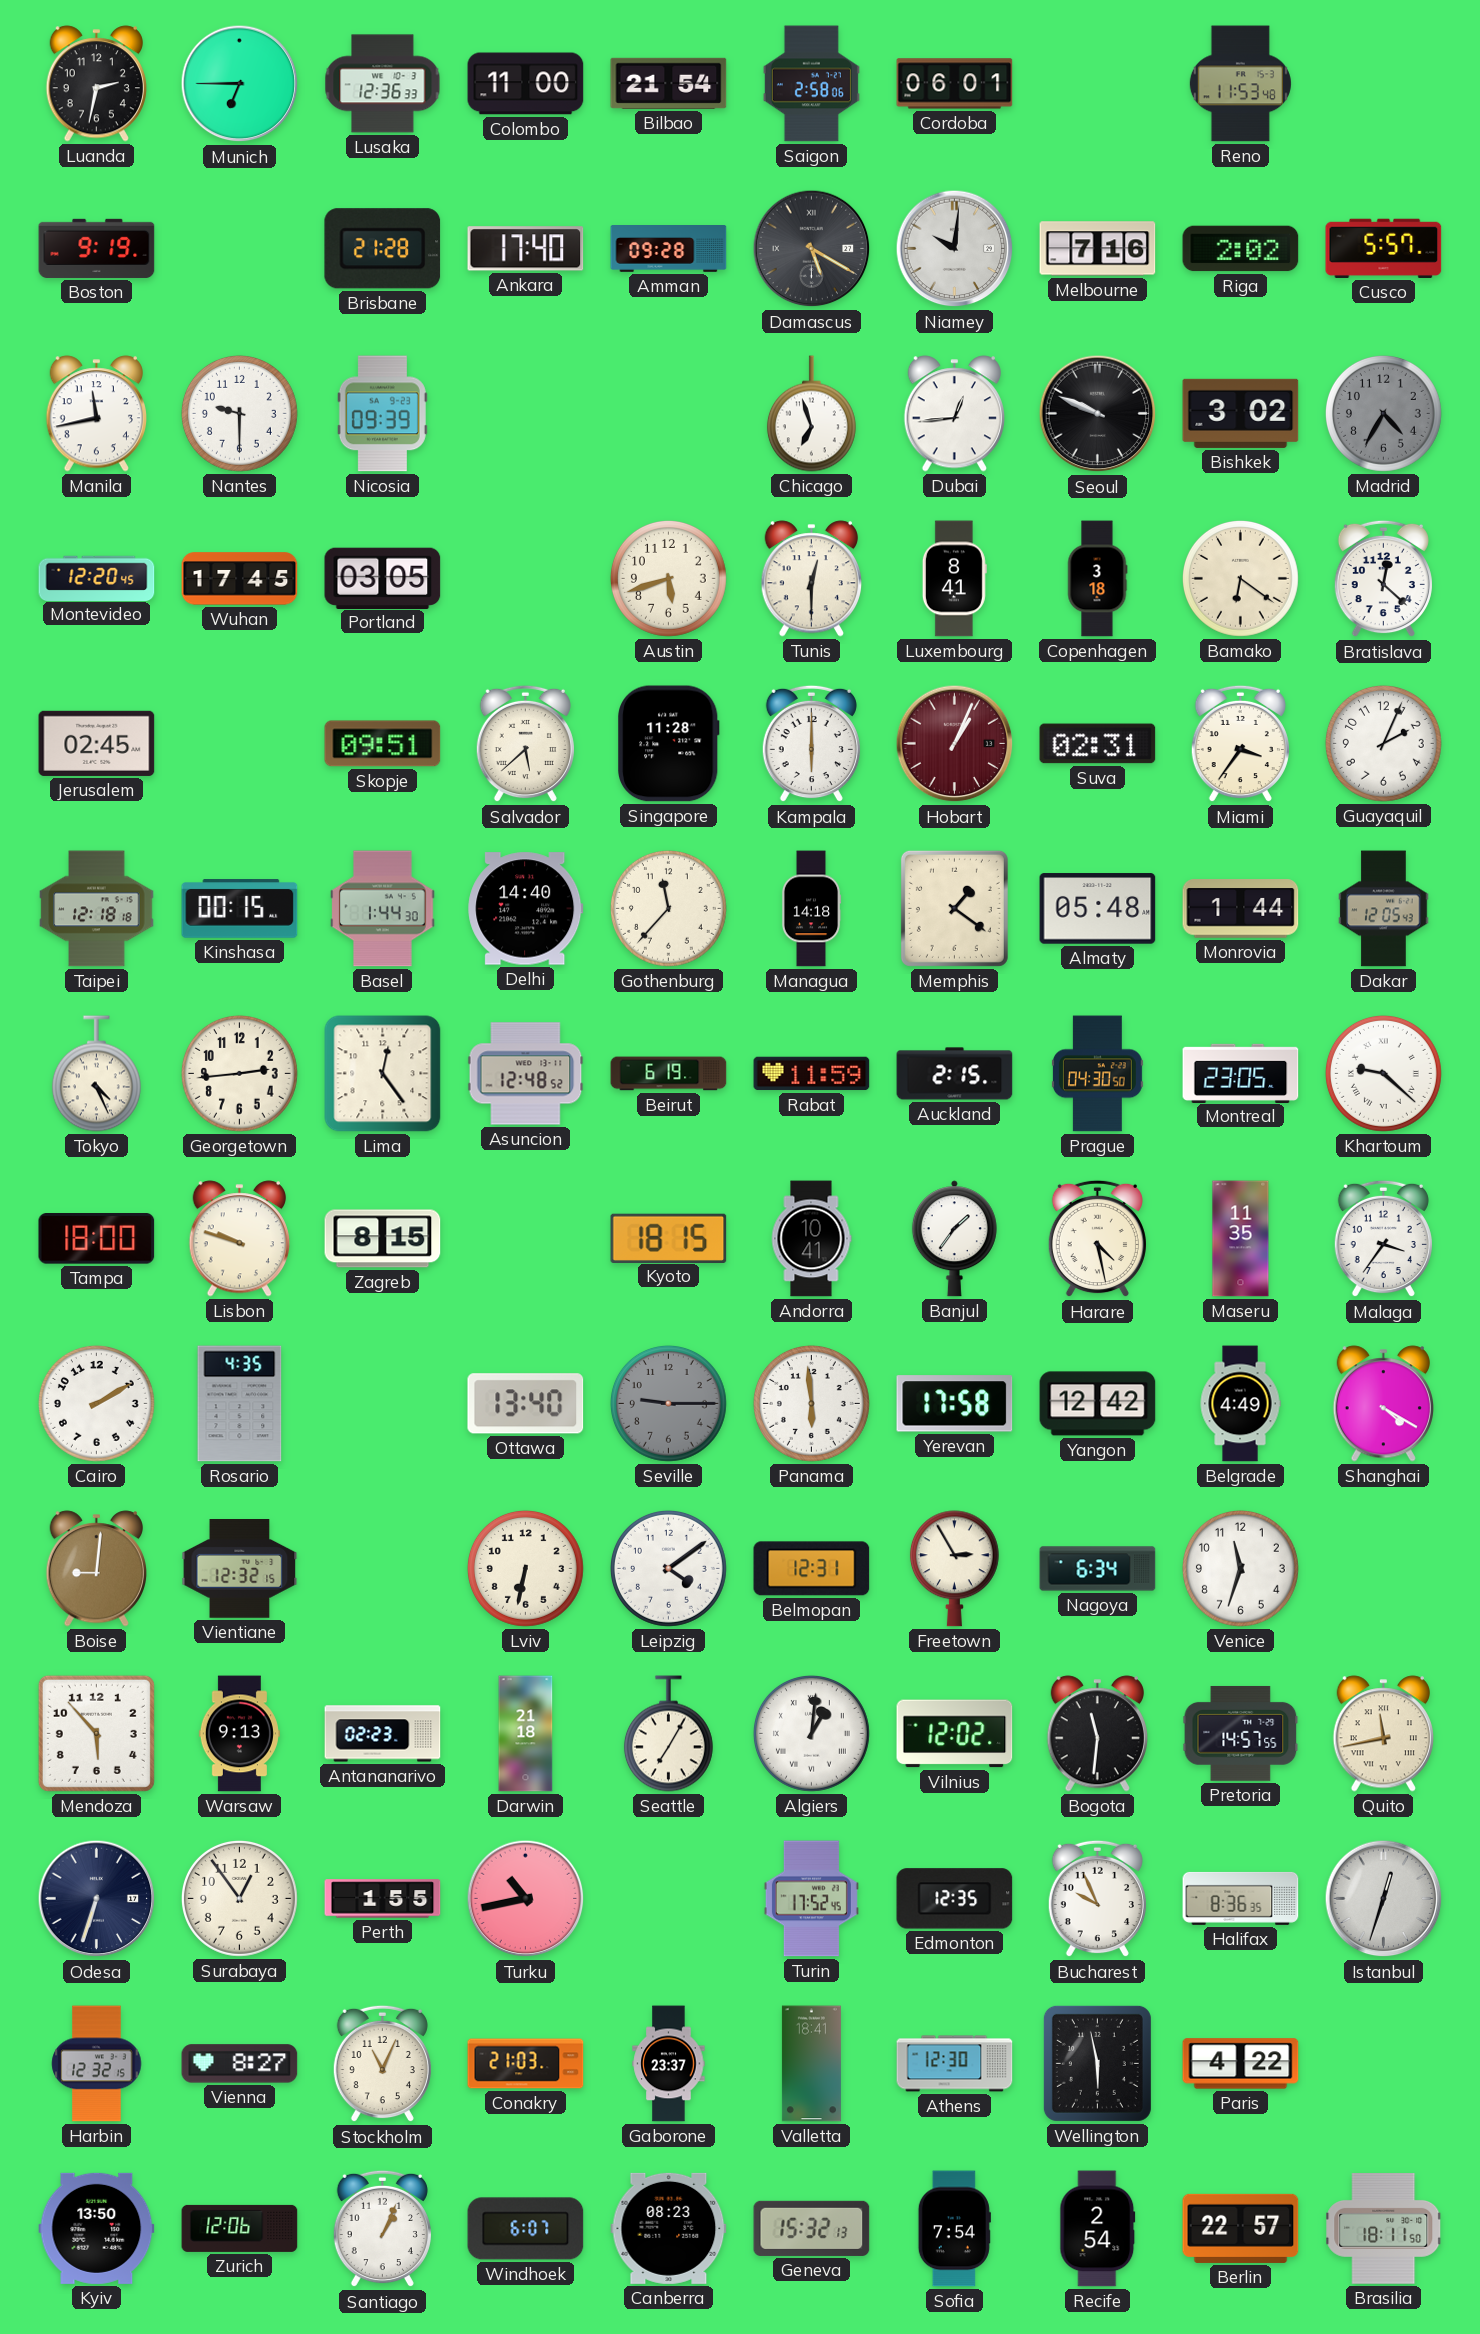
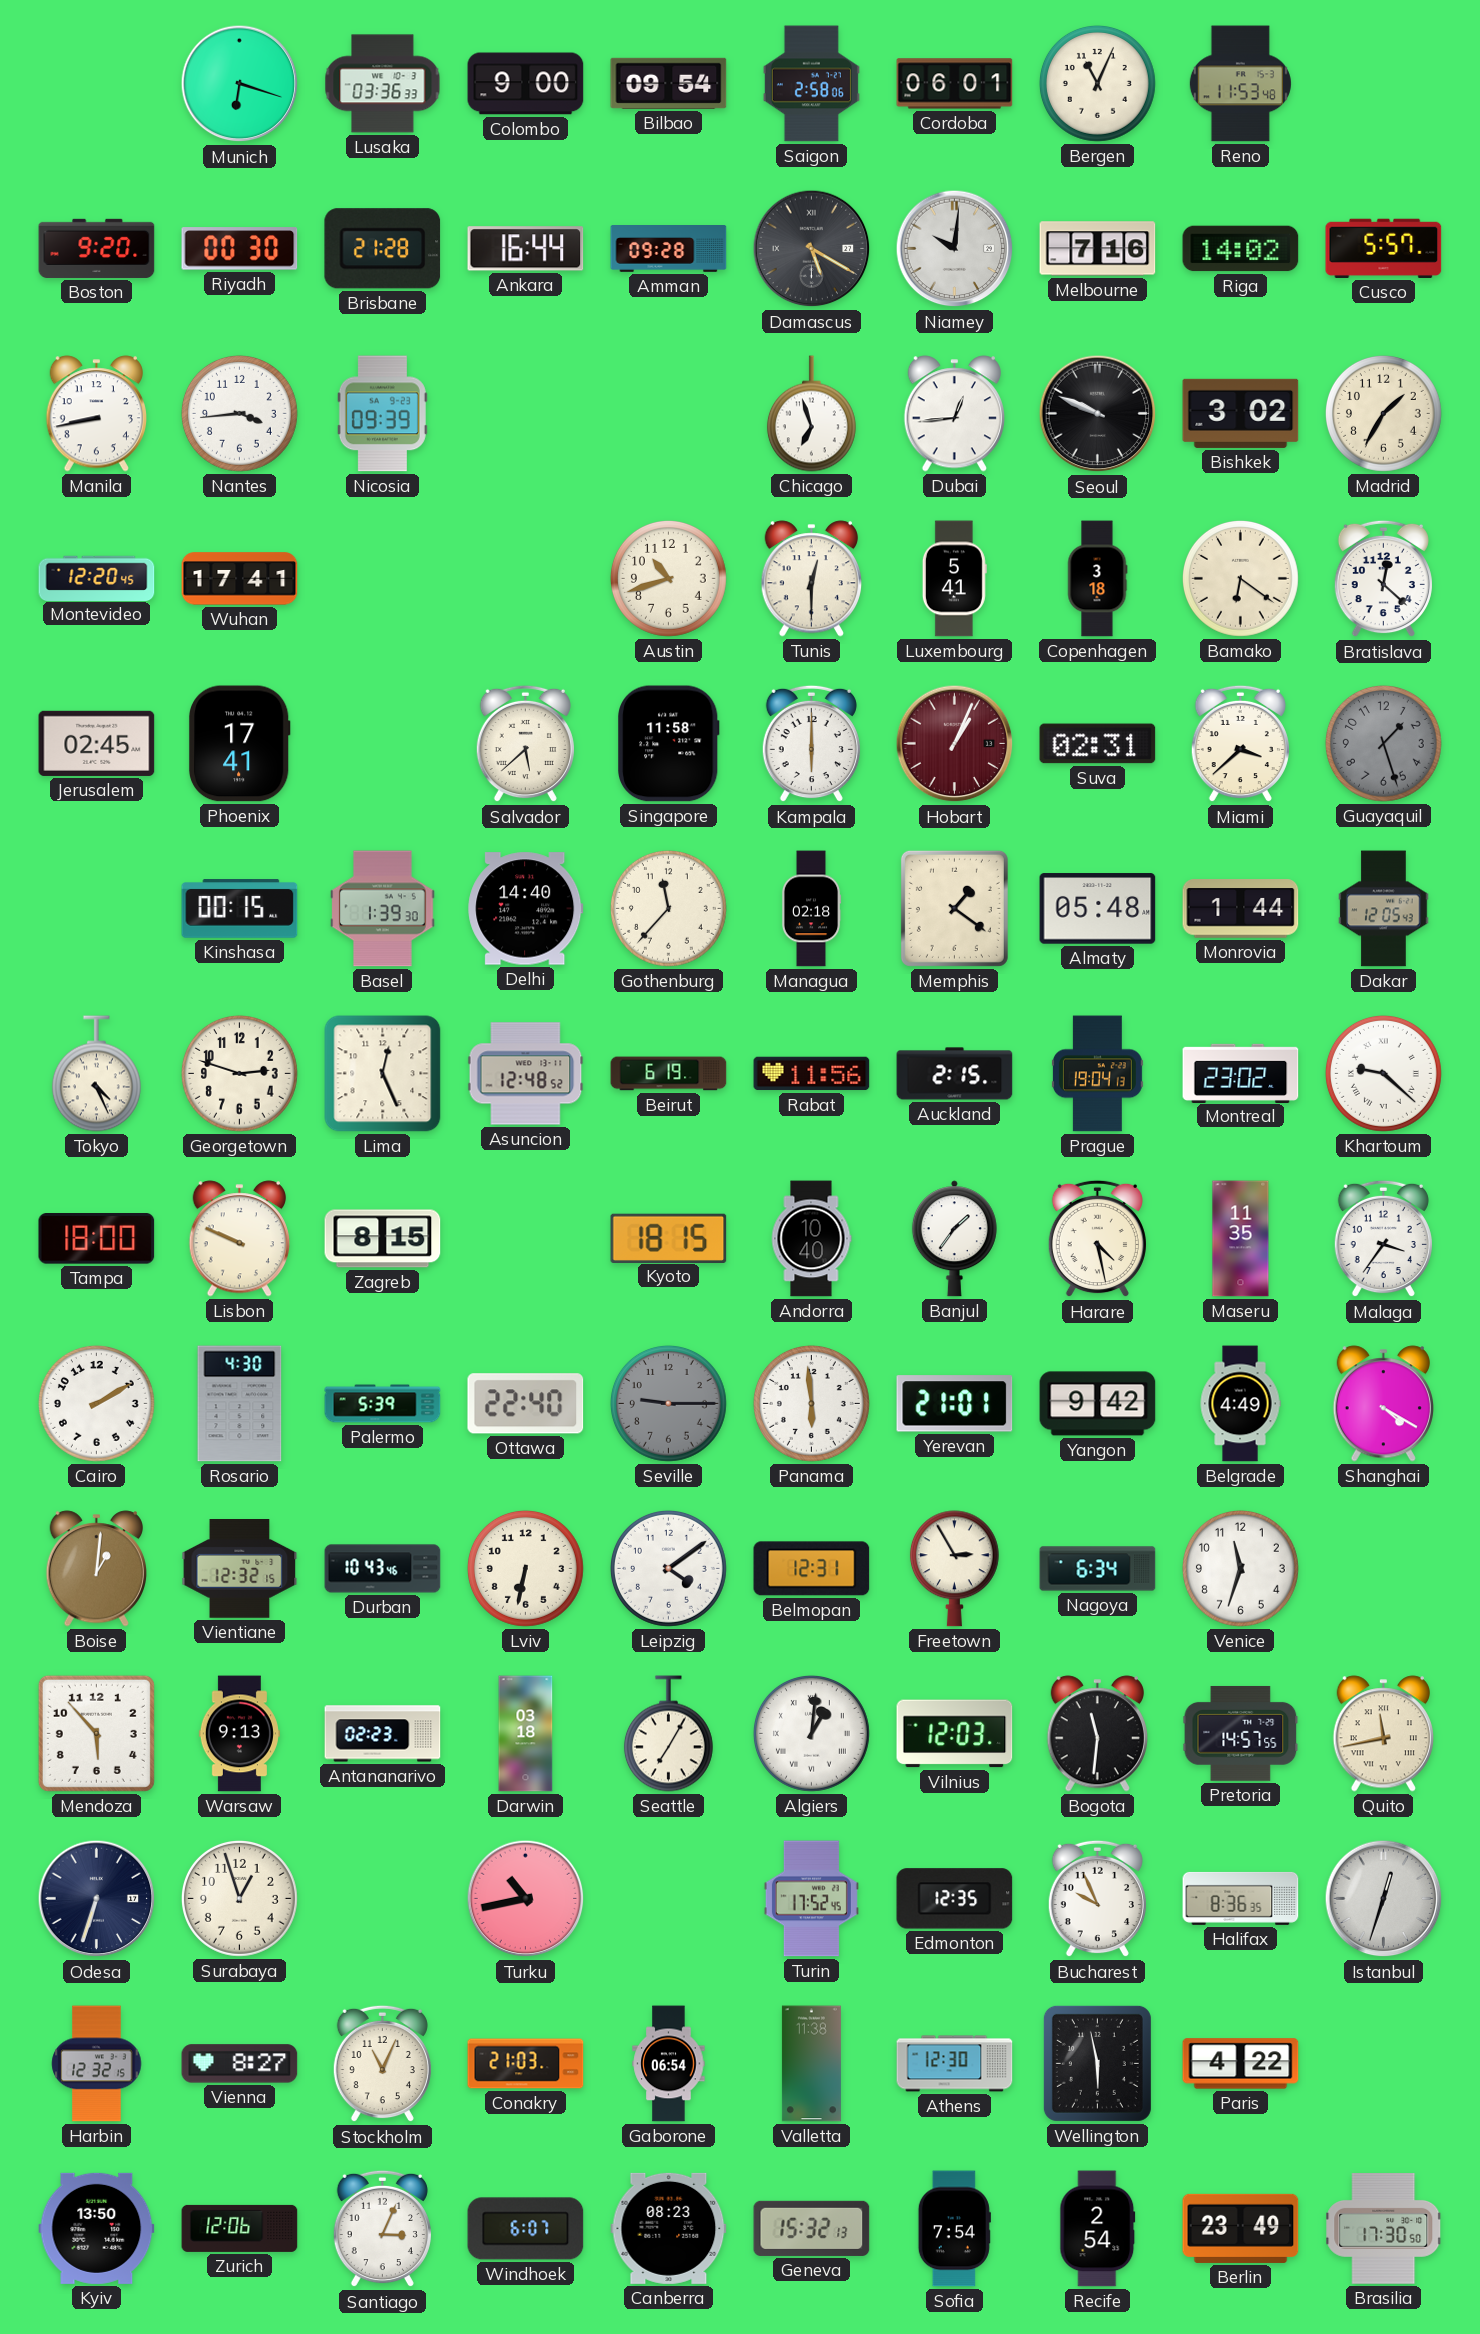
Luanda: 2:32 -> none (96, 84)
Munich: 6:45 -> 6:18 (240, 84)
Lusaka: 12:36 -> 03:36 (383, 84)
Colombo: 11:00 -> 9:00 (526, 84)
Bilbao: 21:54 -> 09:54 (669, 83)
Bergen: none -> 11:04 (1097, 83)
Boston: 9:19 -> 9:20 (97, 248)
Riyadh: none -> 00:30 (240, 249)
Ankara: 17:40 -> 16:44 (526, 249)
Riga: 2:02 -> 14:02 (1241, 249)
Manila: 11:43 -> 8:43 (96, 414)
Nantes: 9:30 -> 3:44 (239, 413)
Madrid: 4:35 -> 1:35 (1383, 413)
Madrid dial: grey -> cream (1383, 413)
Wuhan: 17:45 -> 17:41 (240, 579)
Portland: 03:05 -> none (383, 578)
Austin: 5:42 -> 10:42 (668, 578)
Luxembourg: 8:41 -> 5:41 (954, 579)
Phoenix: none -> 17:41 (239, 744)
Skopje: 09:51 -> none (383, 744)
Singapore: 11:28 -> 11:58 (668, 744)
Miami: 3:36 -> 3:38 (1240, 744)
Guayaquil: 2:04 -> 1:27 (1383, 743)
Guayaquil dial: white -> grey (1383, 743)
Taipei: 12:18 -> none (97, 909)
Basel: 1:44 -> 1:39 (383, 909)
Managua: 14:18 -> 02:18 (811, 909)
Georgetown: 2:44 -> 2:48 (239, 1073)
Lima: 12:24 -> 12:26 (383, 1074)
Rabat: 11:59 -> 11:56 (812, 1074)
Prague: 04:30 -> 19:04 (1097, 1074)
Montreal: 23:05 -> 23:02 (1241, 1073)
Lisbon: 9:48 -> 9:49 (239, 1239)
Andorra: 10:41 -> 10:40 (811, 1239)
Rosario: 4:35 -> 4:30 (240, 1404)
Palermo: none -> 5:39 (383, 1404)
Ottawa: 13:40 -> 22:40 (526, 1404)
Yerevan: 17:58 -> 21:01 (955, 1404)
Yangon: 12:42 -> 9:42 (1098, 1404)
Boise: 9:01 -> 1:01 (96, 1569)
Durban: none -> 10:43 (383, 1569)
Darwin: 21:18 -> 03:18 (526, 1734)
Vilnius: 12:02 -> 12:03 (955, 1734)
Surabaya: 12:54 -> 12:57 (239, 1898)
Perth: 1:55 -> none (383, 1899)
Gaborone: 23:37 -> 06:54 (669, 2064)
Valletta: 18:41 -> 11:38 (811, 2064)
Santiago: 1:04 -> 3:04 (382, 2229)
Berlin: 22:57 -> 23:49 (1241, 2228)
Brasilia: 18:11 -> 17:30 (1384, 2229)
